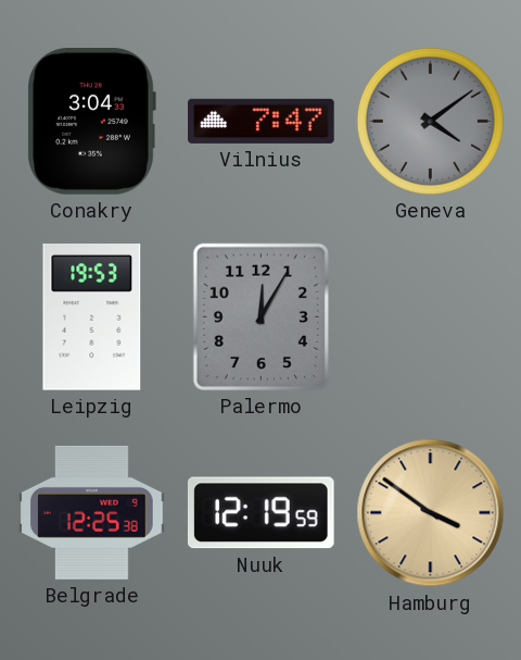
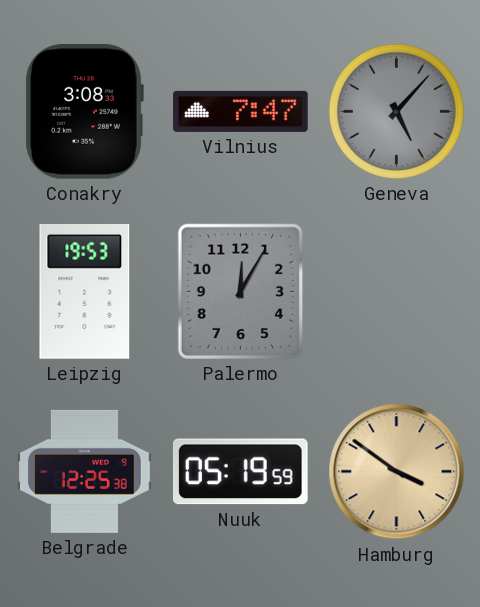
Conakry: 3:04 -> 3:08 (84, 112)
Geneva: 4:09 -> 5:07 (396, 111)
Nuuk: 12:19 -> 05:19 (240, 472)
